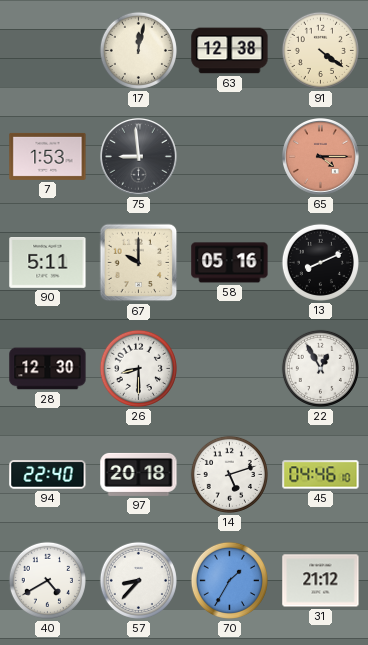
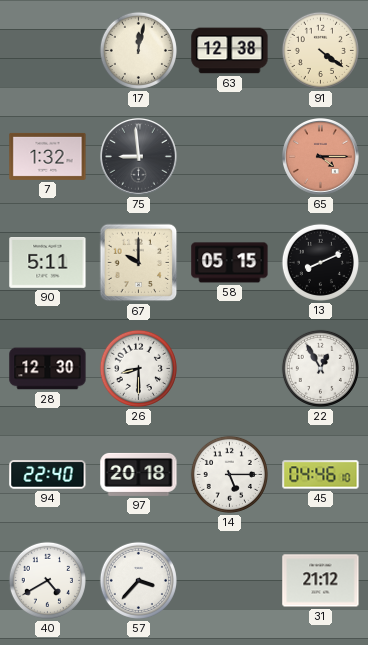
7: 1:53 -> 1:32 (48, 156)
58: 05:16 -> 05:15 (230, 263)
14: 5:12 -> 5:15 (229, 474)
57: 8:37 -> 3:37 (138, 580)
70: 1:35 -> none (229, 580)
